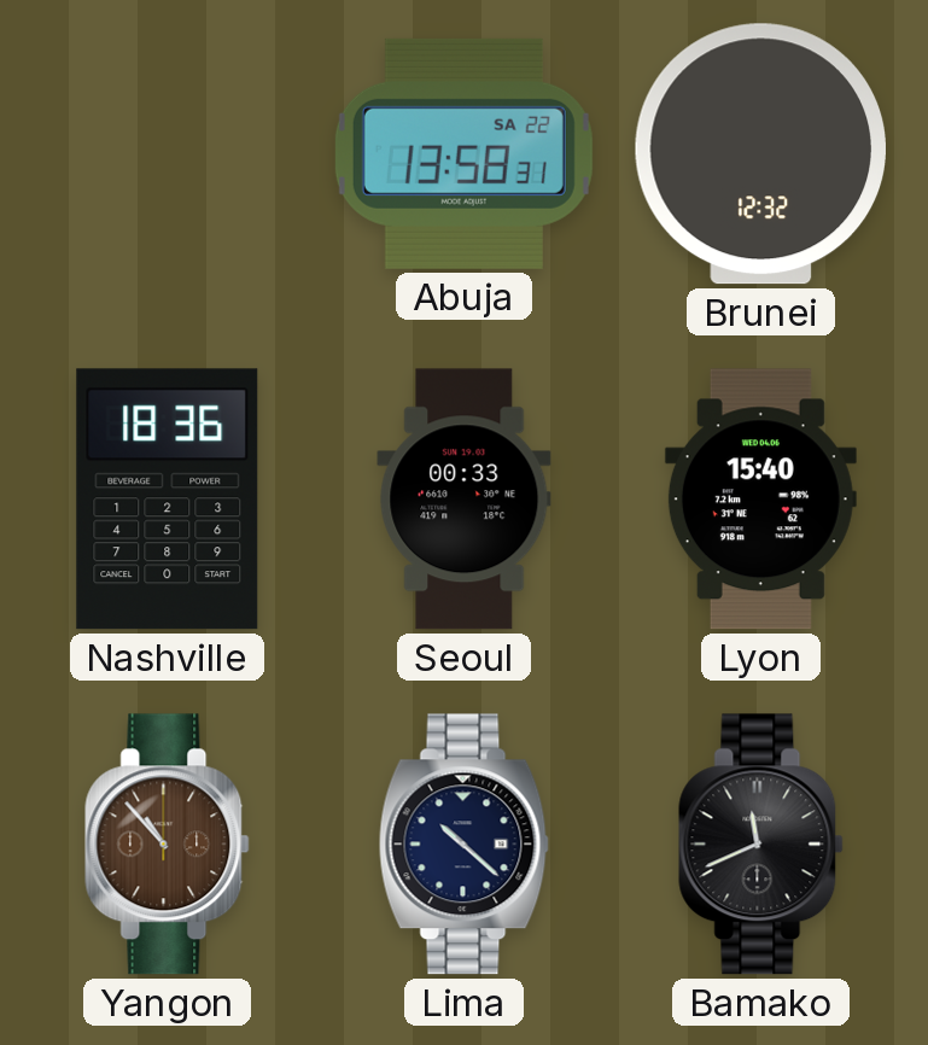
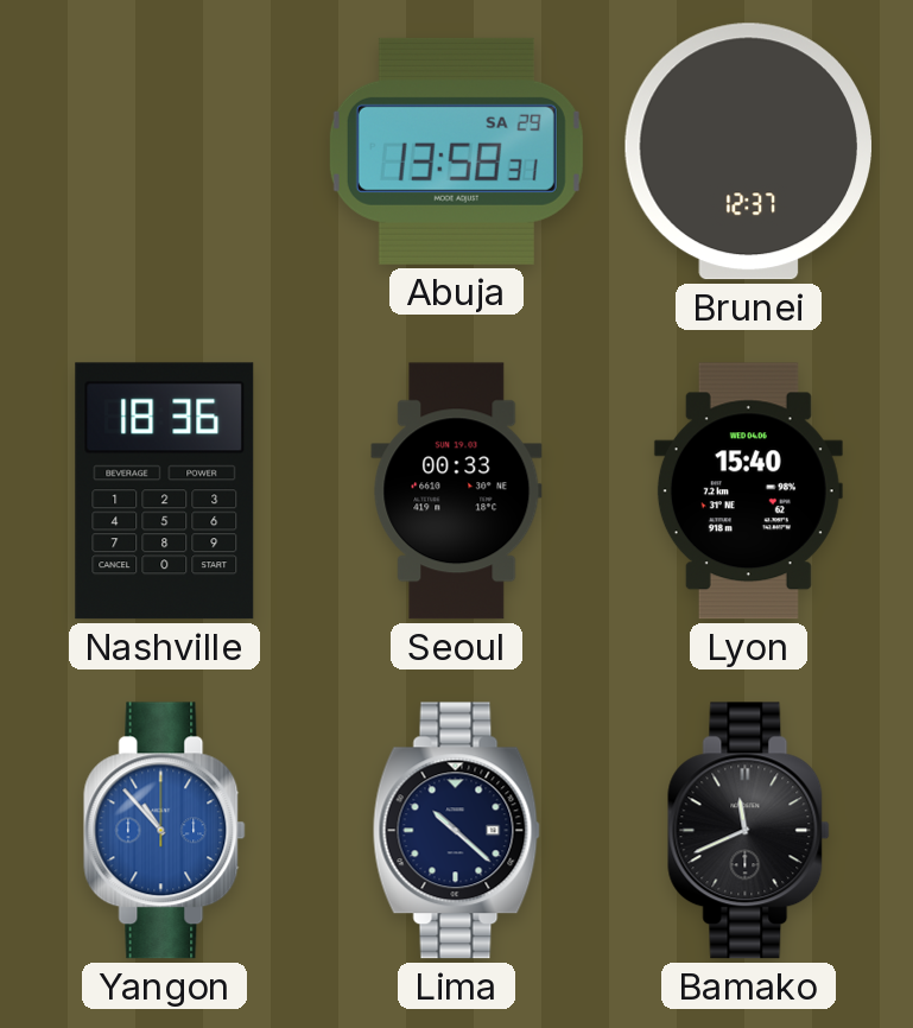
Abuja date: SA 22 -> SA 29 (456, 151)
Brunei: 12:32 -> 12:37 (748, 152)
Yangon dial: brown -> blue (165, 831)
